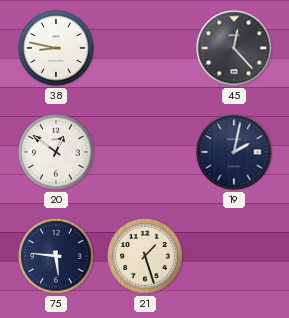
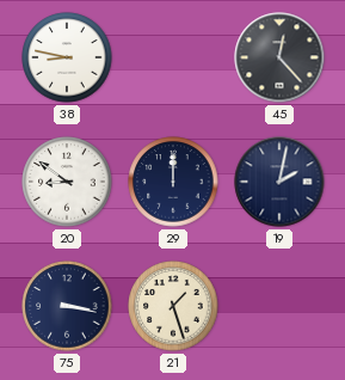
20: 12:51 -> 8:51 (67, 182)
29: none -> 12:00 (173, 182)
75: 5:46 -> 3:17 (67, 306)
